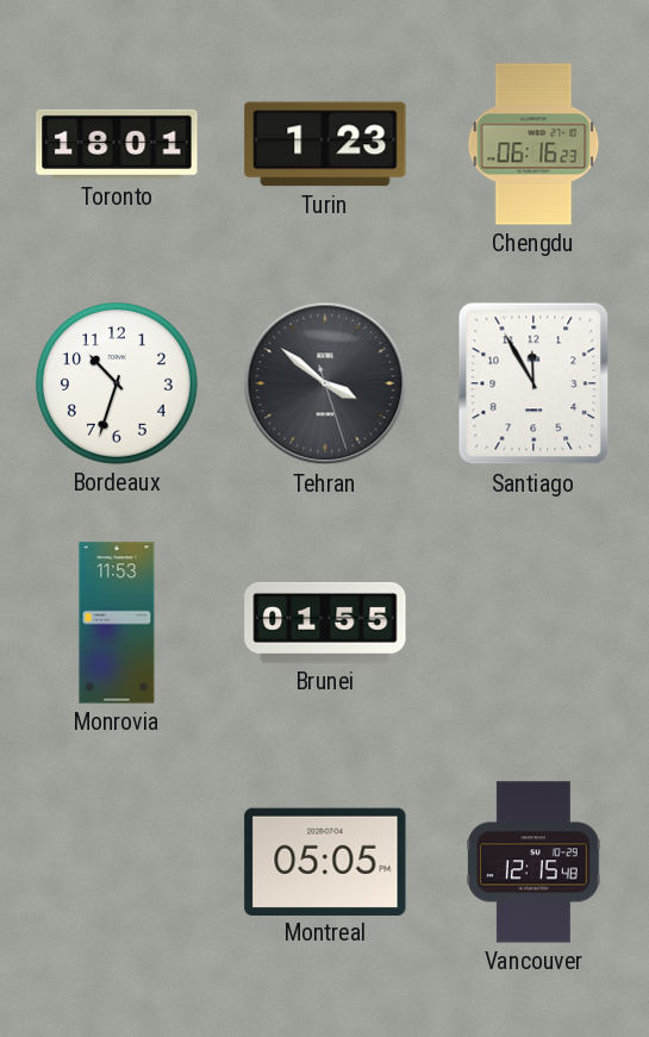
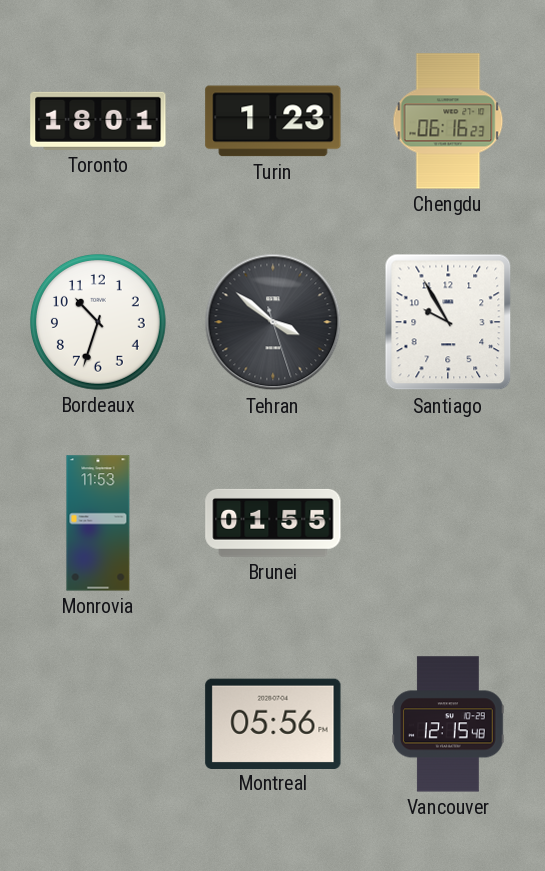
Santiago: 11:55 -> 9:55 (448, 322)
Montreal: 05:05 -> 05:56 (273, 723)
